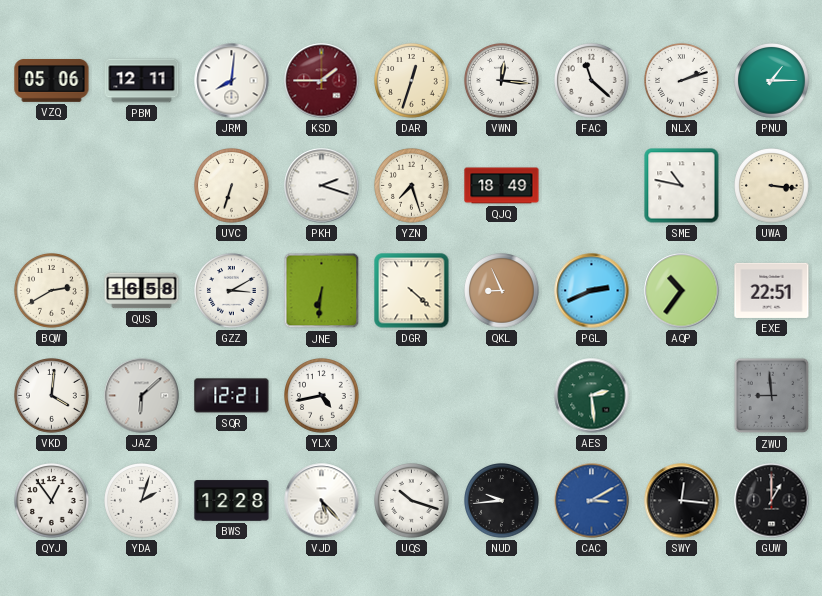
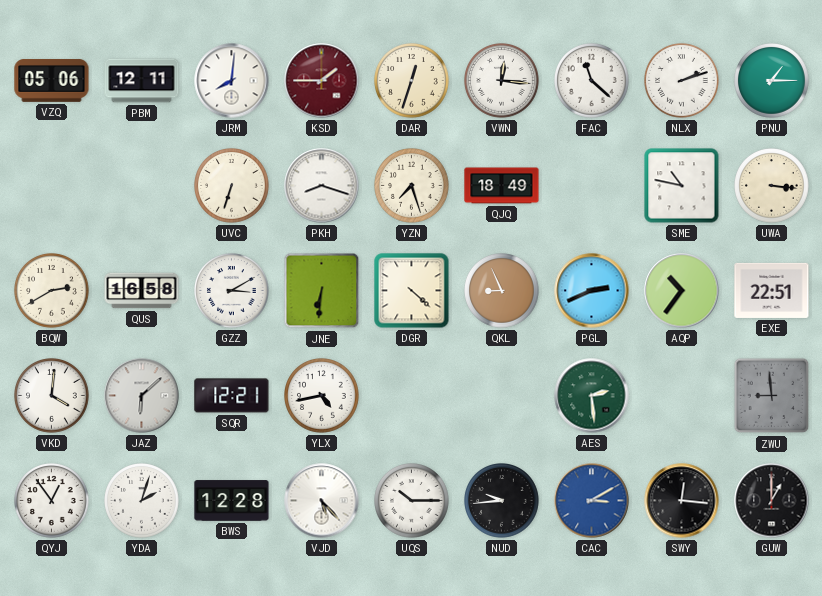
PKH: 2:18 -> 8:18 (322, 186)
UQS: 10:18 -> 10:15 (412, 501)
